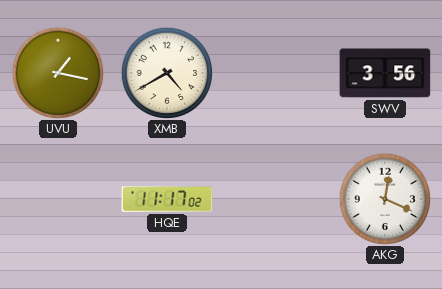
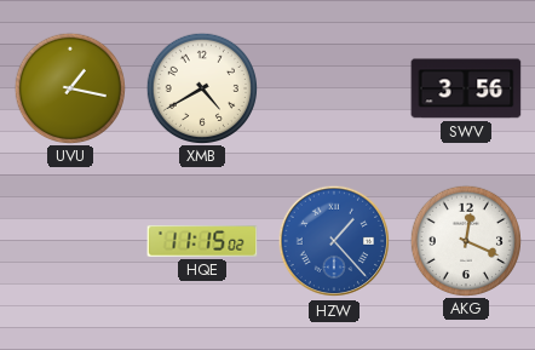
HQE: 11:17 -> 11:15 (202, 241)
HZW: none -> 1:23 (334, 241)
